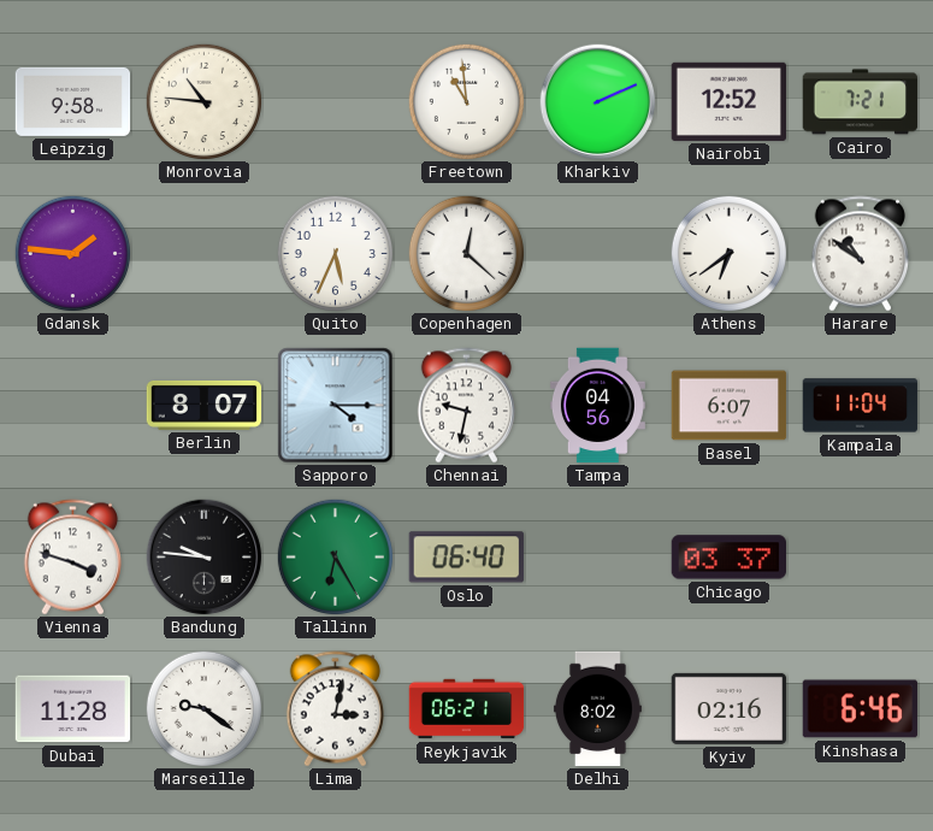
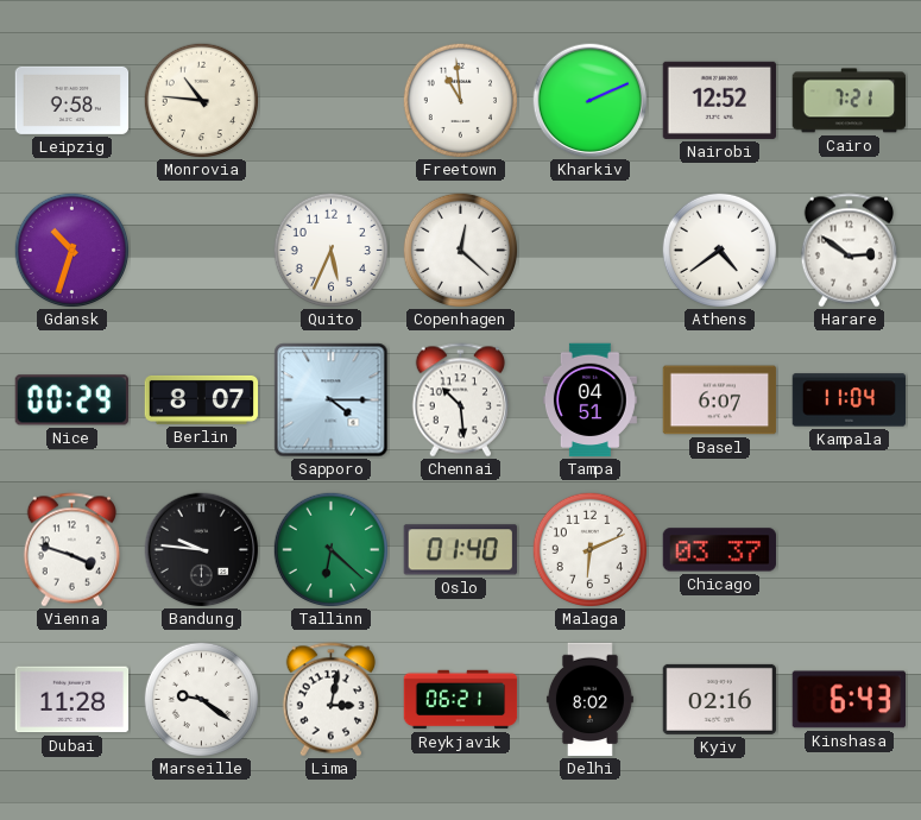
Gdansk: 1:46 -> 10:33 (71, 250)
Athens: 6:39 -> 4:39 (719, 250)
Harare: 10:51 -> 2:51 (849, 251)
Nice: none -> 00:29 (71, 400)
Chennai: 9:32 -> 10:29 (460, 400)
Tampa: 04:56 -> 04:51 (589, 400)
Tallinn: 6:25 -> 6:22 (330, 549)
Oslo: 06:40 -> 01:40 (460, 550)
Malaga: none -> 6:11 (589, 549)
Kinshasa: 6:46 -> 6:43 (850, 700)
